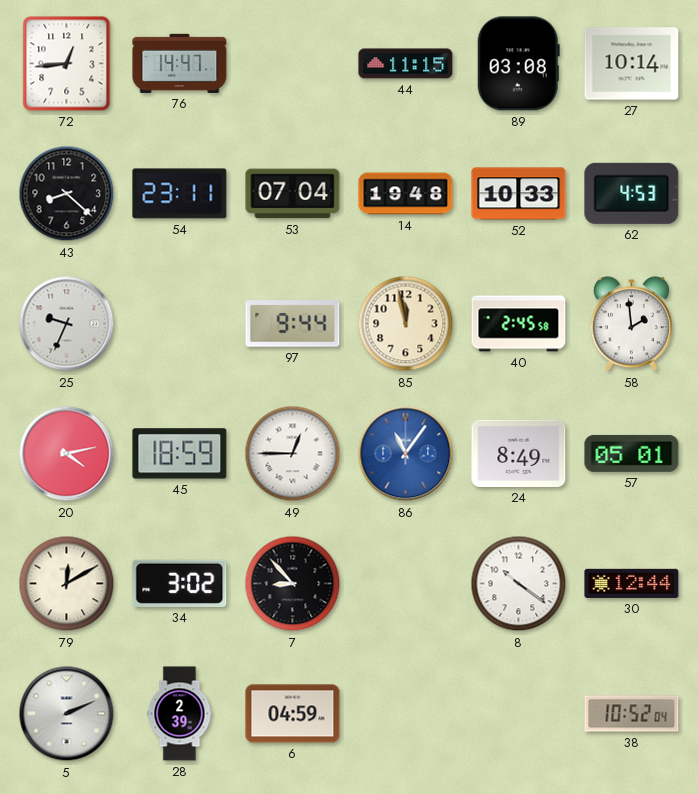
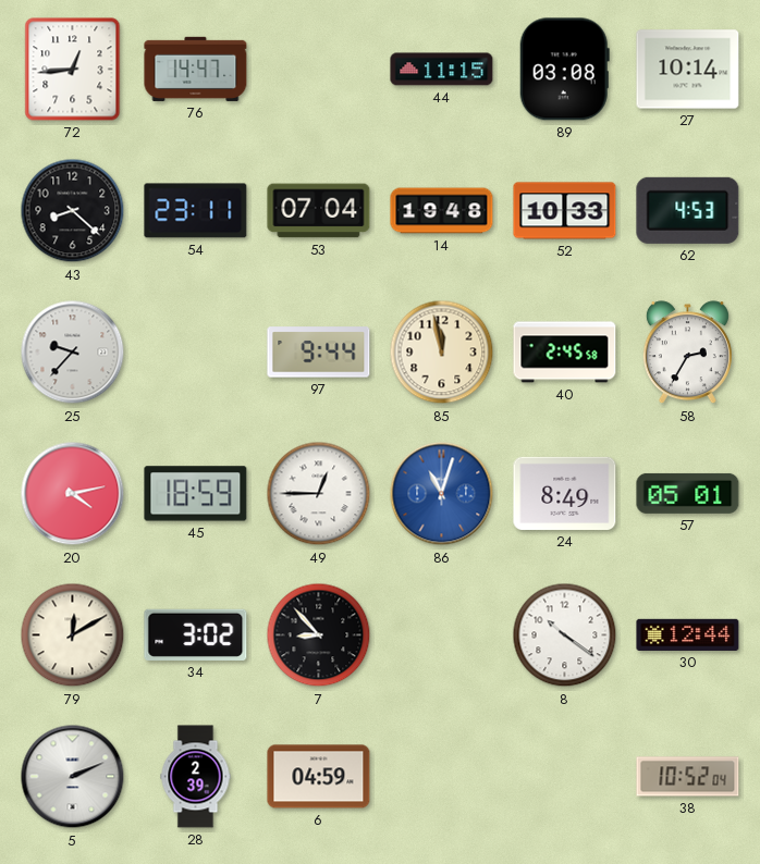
25: 9:34 -> 9:37 (73, 353)
58: 1:59 -> 2:35 (687, 353)
86: 11:06 -> 11:03 (442, 494)
